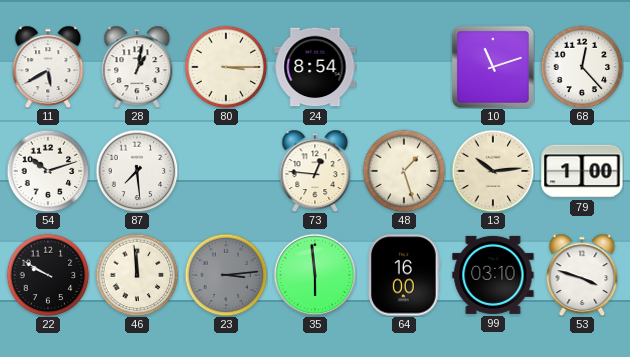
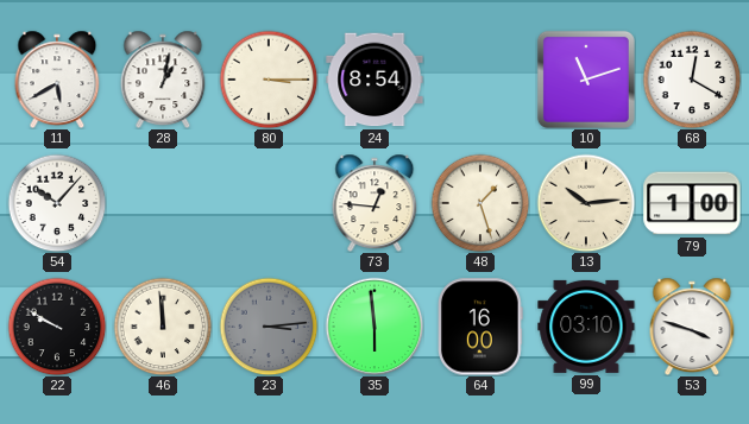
68: 12:23 -> 12:20 (692, 80)
54: 10:12 -> 10:07 (57, 203)
87: 7:29 -> none (137, 171)
